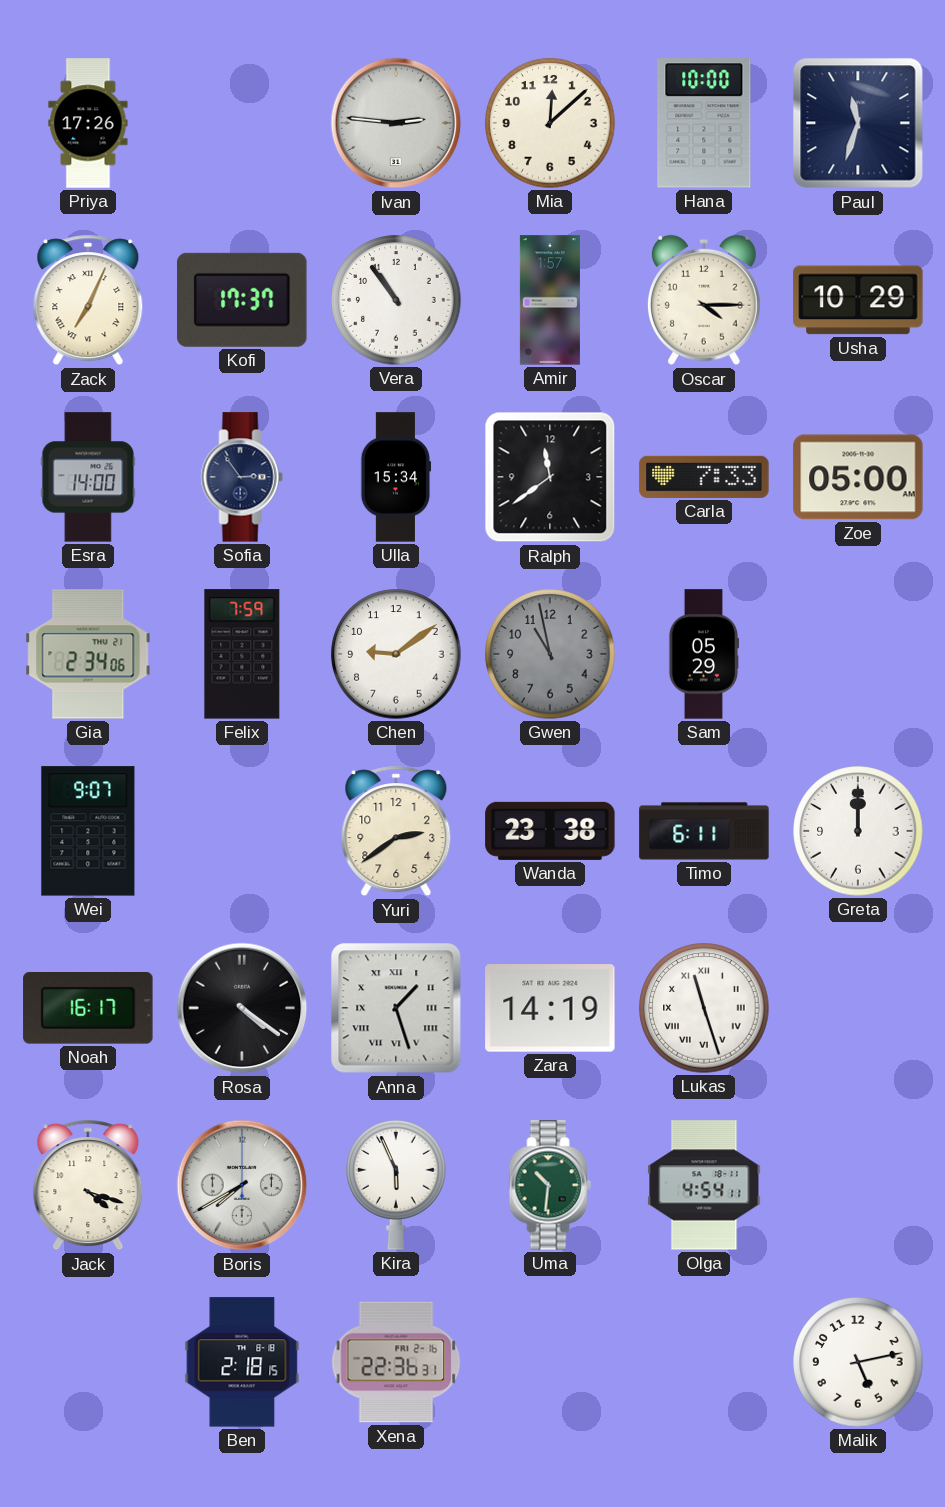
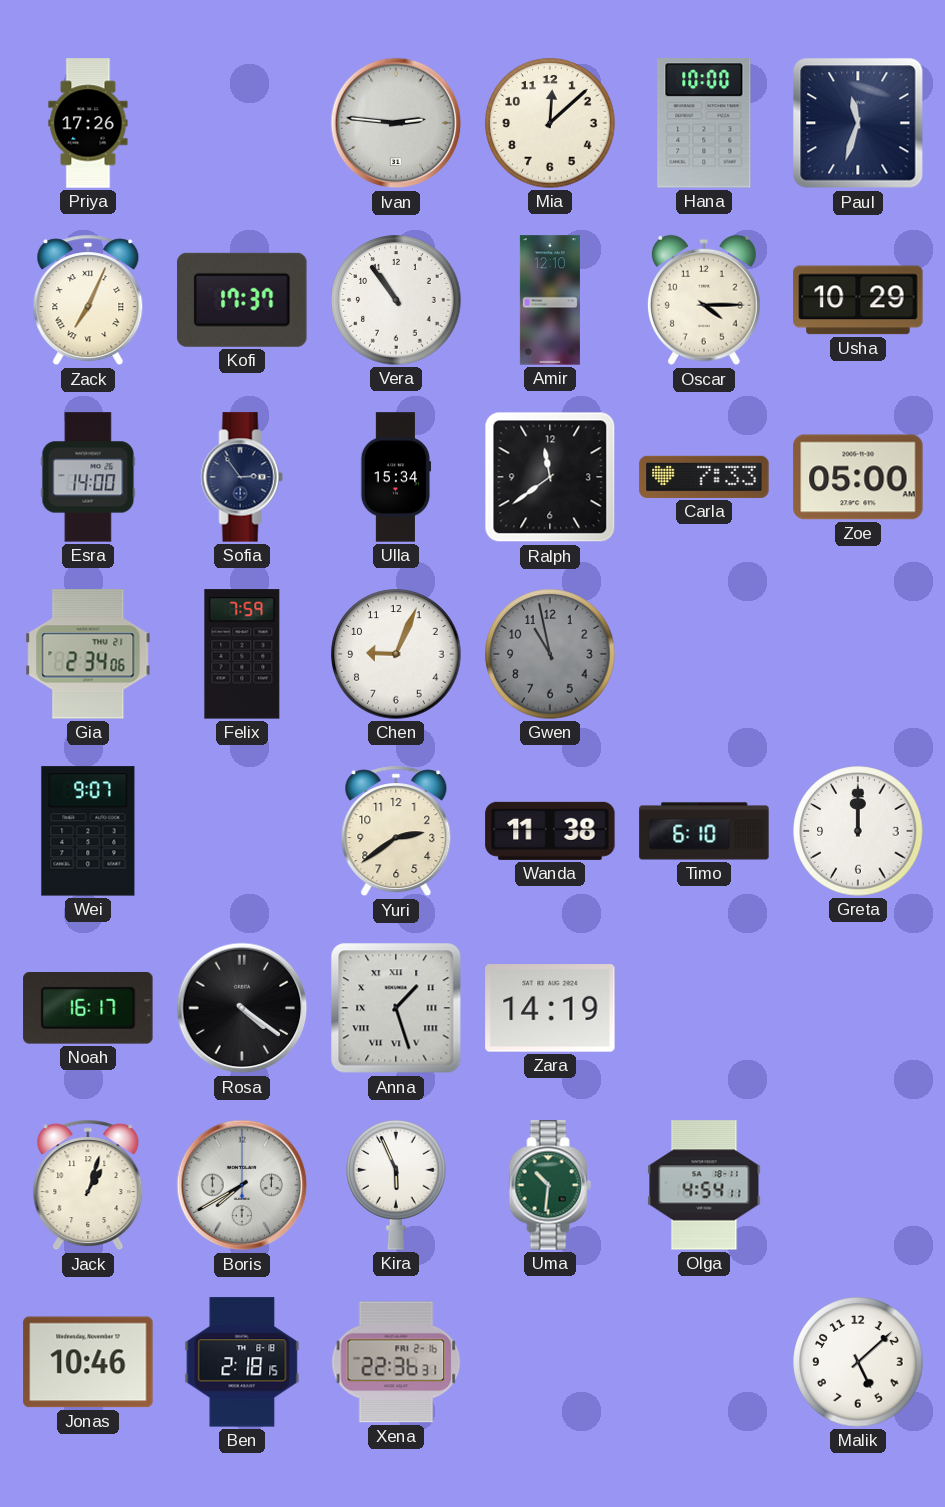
Amir: 1:57 -> 12:10 (550, 300)
Chen: 9:09 -> 9:04 (396, 654)
Sam: 05:29 -> none (703, 654)
Wanda: 23:38 -> 11:38 (550, 831)
Timo: 6:11 -> 6:10 (704, 831)
Lukas: 11:27 -> none (704, 1008)
Jack: 4:18 -> 1:03 (88, 1185)
Jonas: none -> 10:46 (88, 1362)
Malik: 5:13 -> 5:08 (858, 1362)
